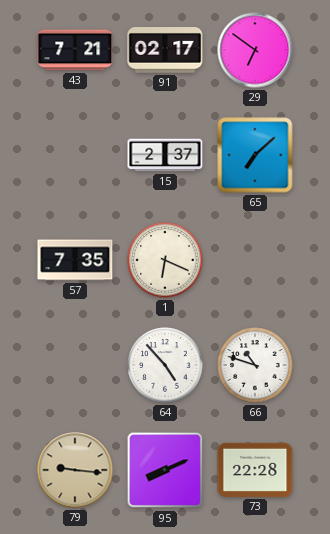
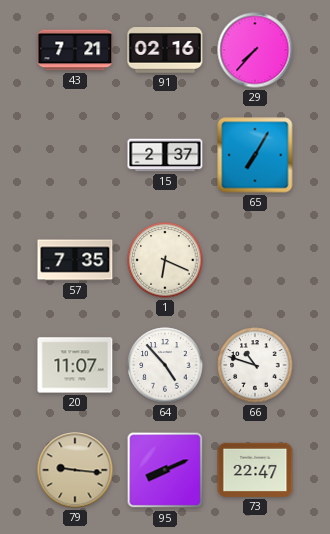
91: 02:17 -> 02:16 (165, 51)
29: 6:51 -> 7:37 (255, 50)
65: 7:08 -> 7:05 (255, 155)
20: none -> 11:07 (75, 365)
73: 22:28 -> 22:47 (255, 470)
